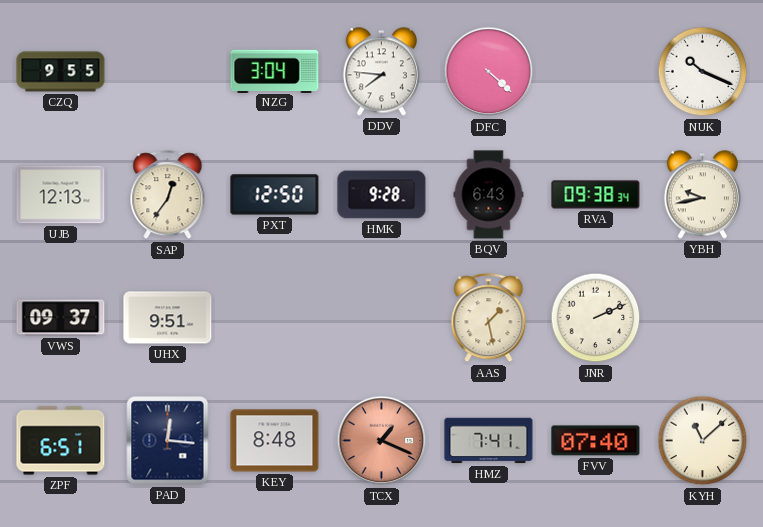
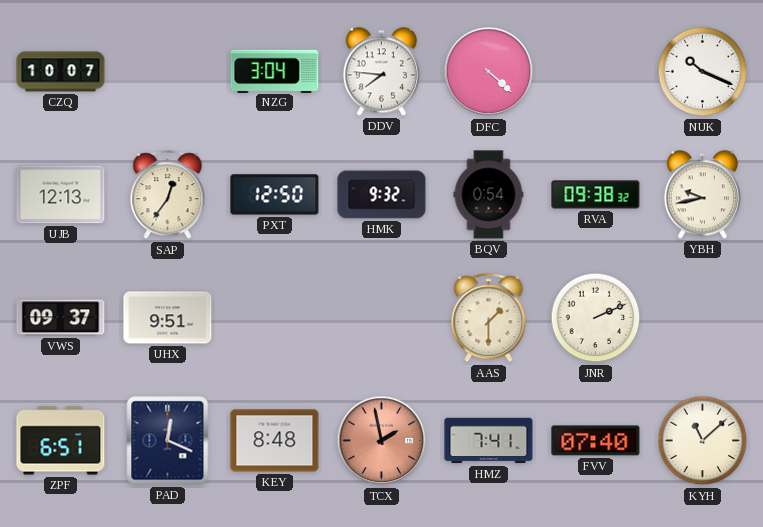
CZQ: 9:55 -> 10:07 (61, 72)
HMK: 9:28 -> 9:32 (382, 195)
BQV: 6:43 -> 0:54 (489, 195)
RVA: 09:38:34 -> 09:38:32 (596, 195)
AAS: 1:28 -> 1:30 (489, 318)
PAD: 12:16 -> 12:19 (168, 441)
TCX: 1:19 -> 1:58 (382, 441)
